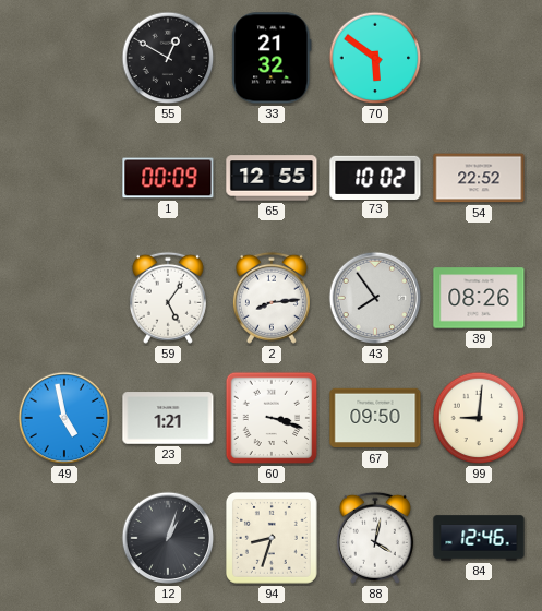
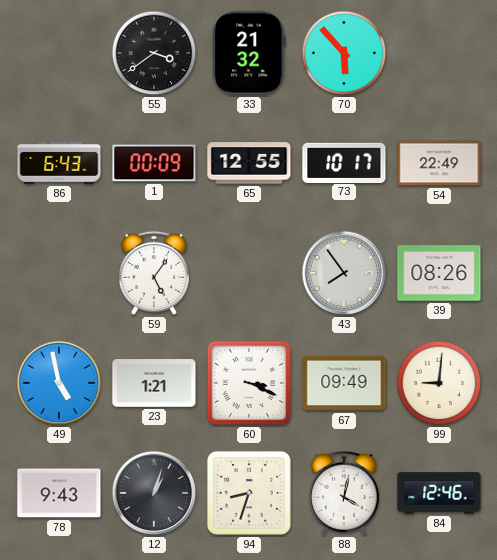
55: 12:50 -> 3:39 (154, 53)
70: 5:51 -> 5:53 (344, 53)
86: none -> 6:43 (59, 163)
73: 10:02 -> 10:17 (344, 162)
54: 22:52 -> 22:49 (439, 163)
2: 8:14 -> none (272, 298)
60: 3:18 -> 3:19 (249, 383)
67: 09:50 -> 09:49 (344, 383)
78: none -> 9:43 (59, 493)
